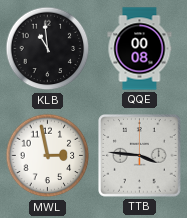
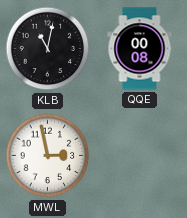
KLB: 10:59 -> 11:02 (48, 49)
TTB: 3:46 -> none (140, 156)
